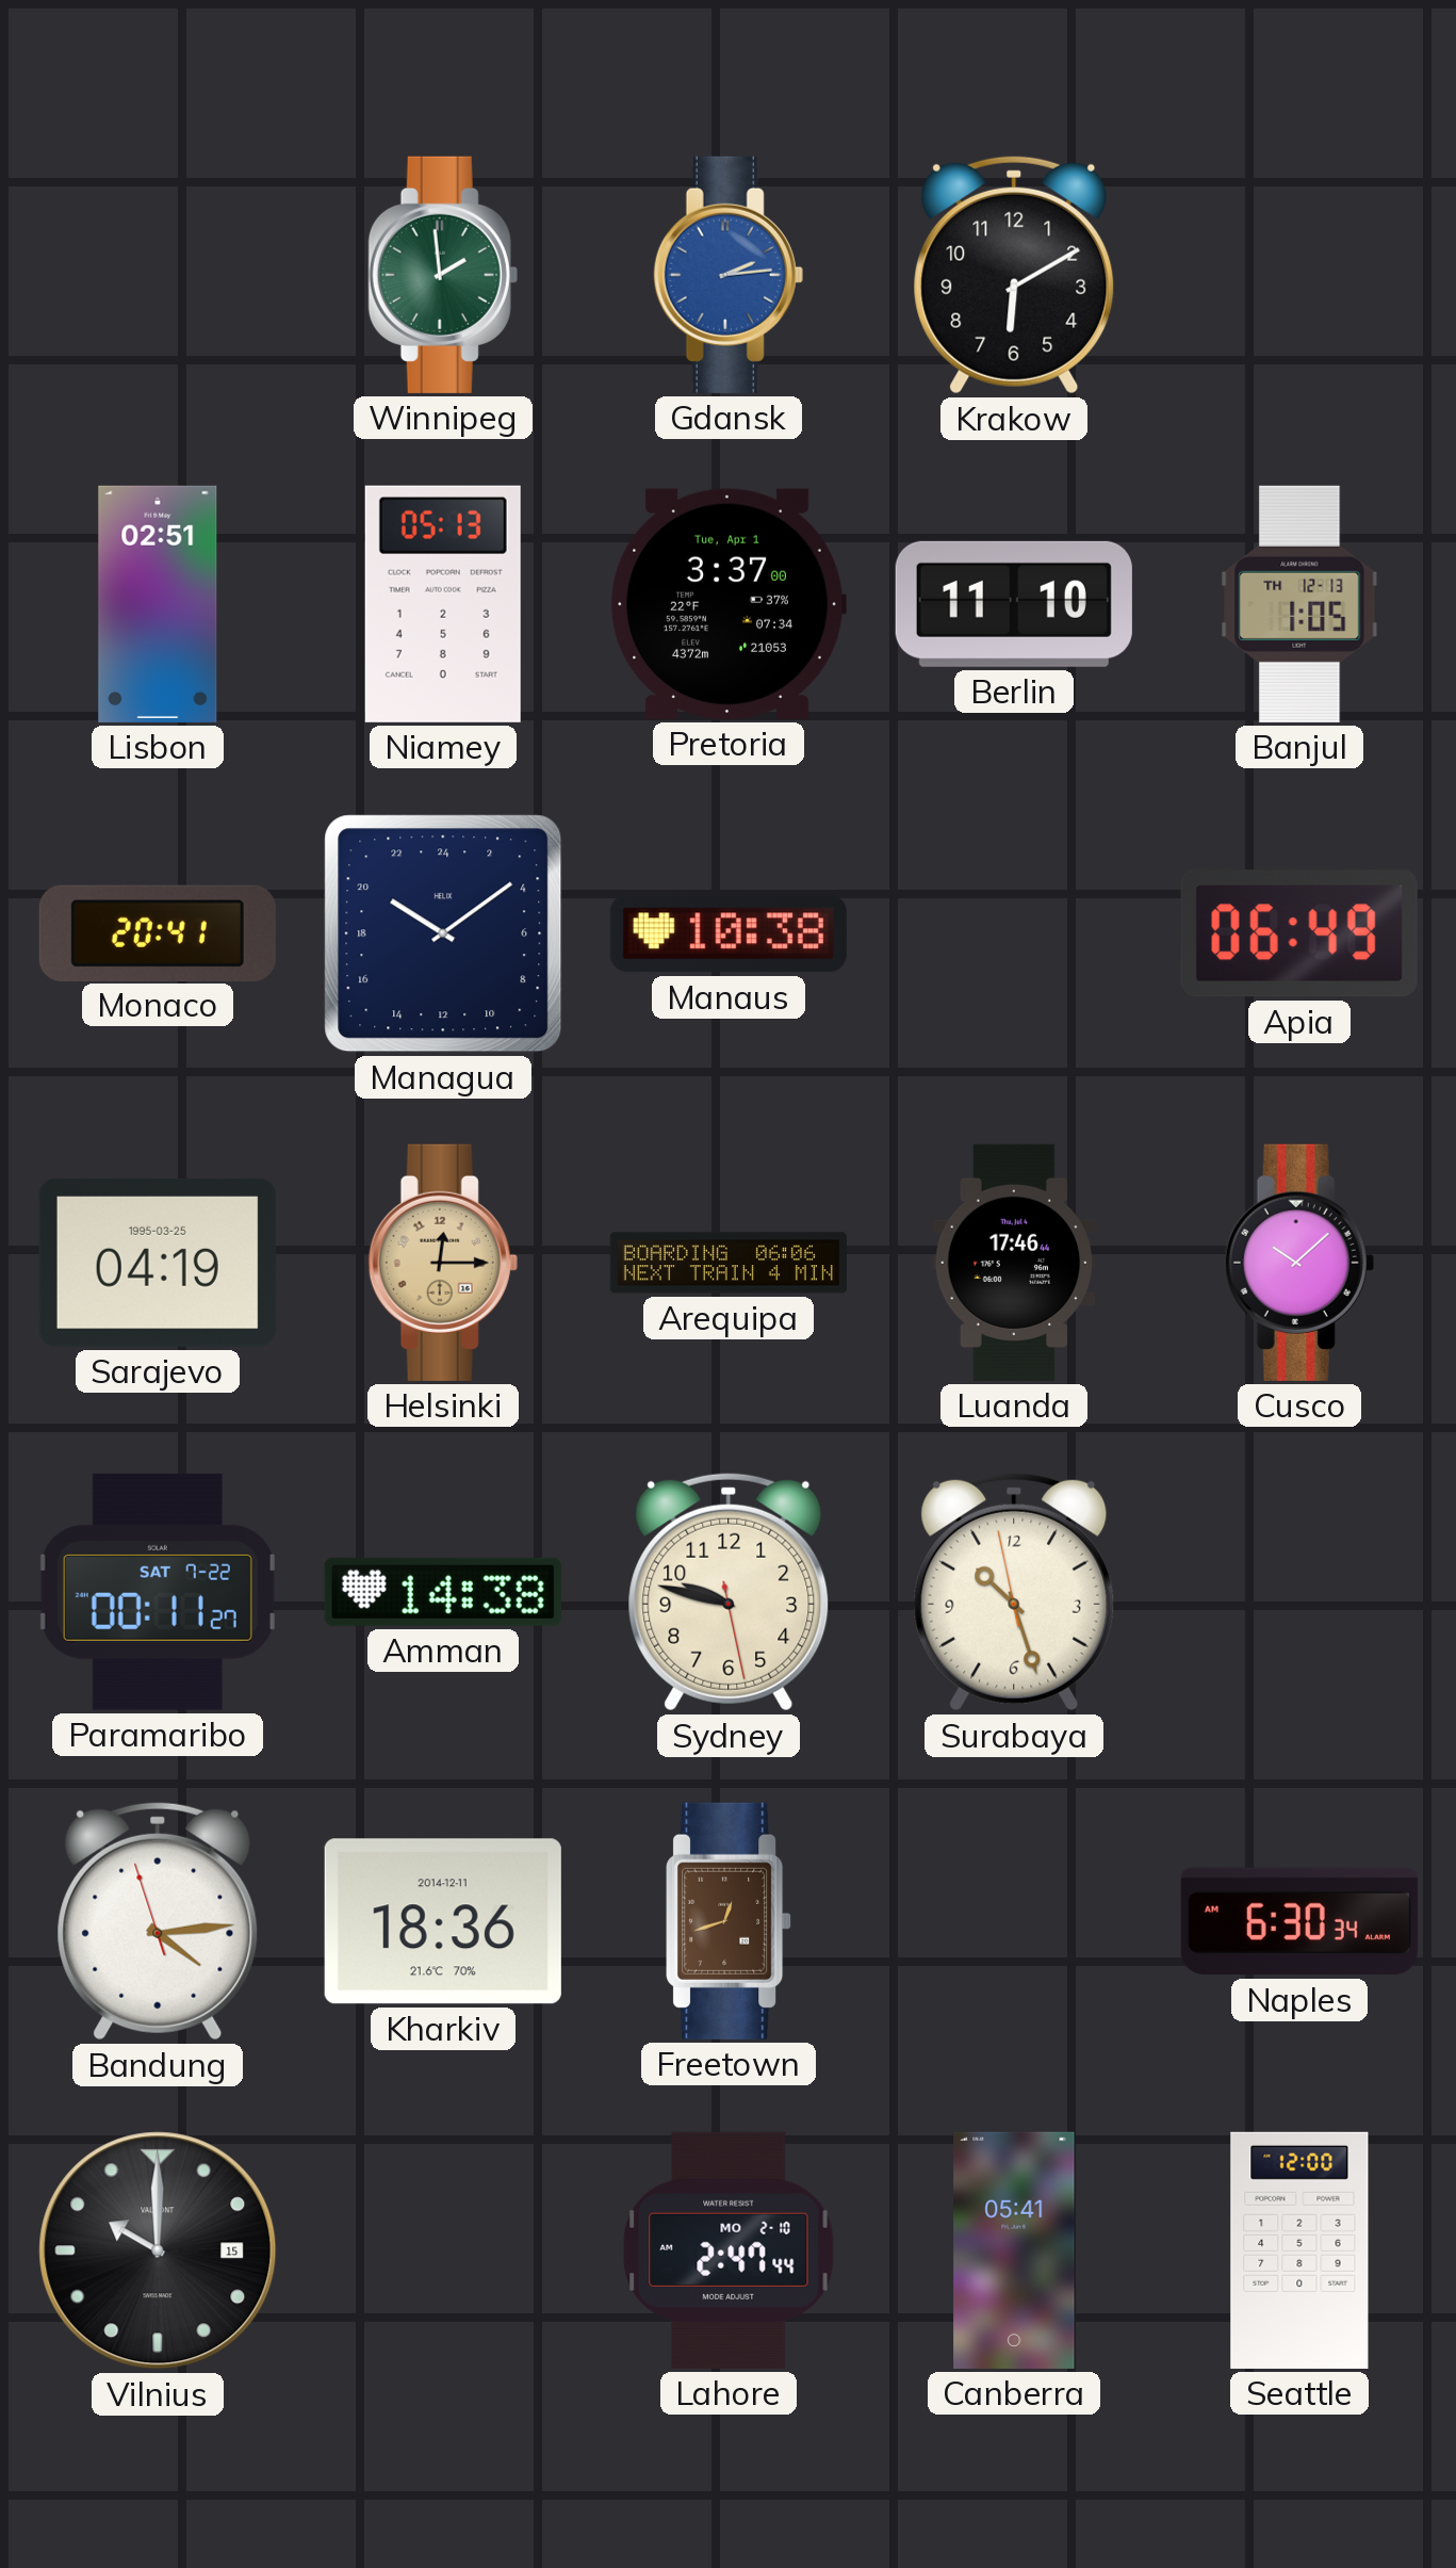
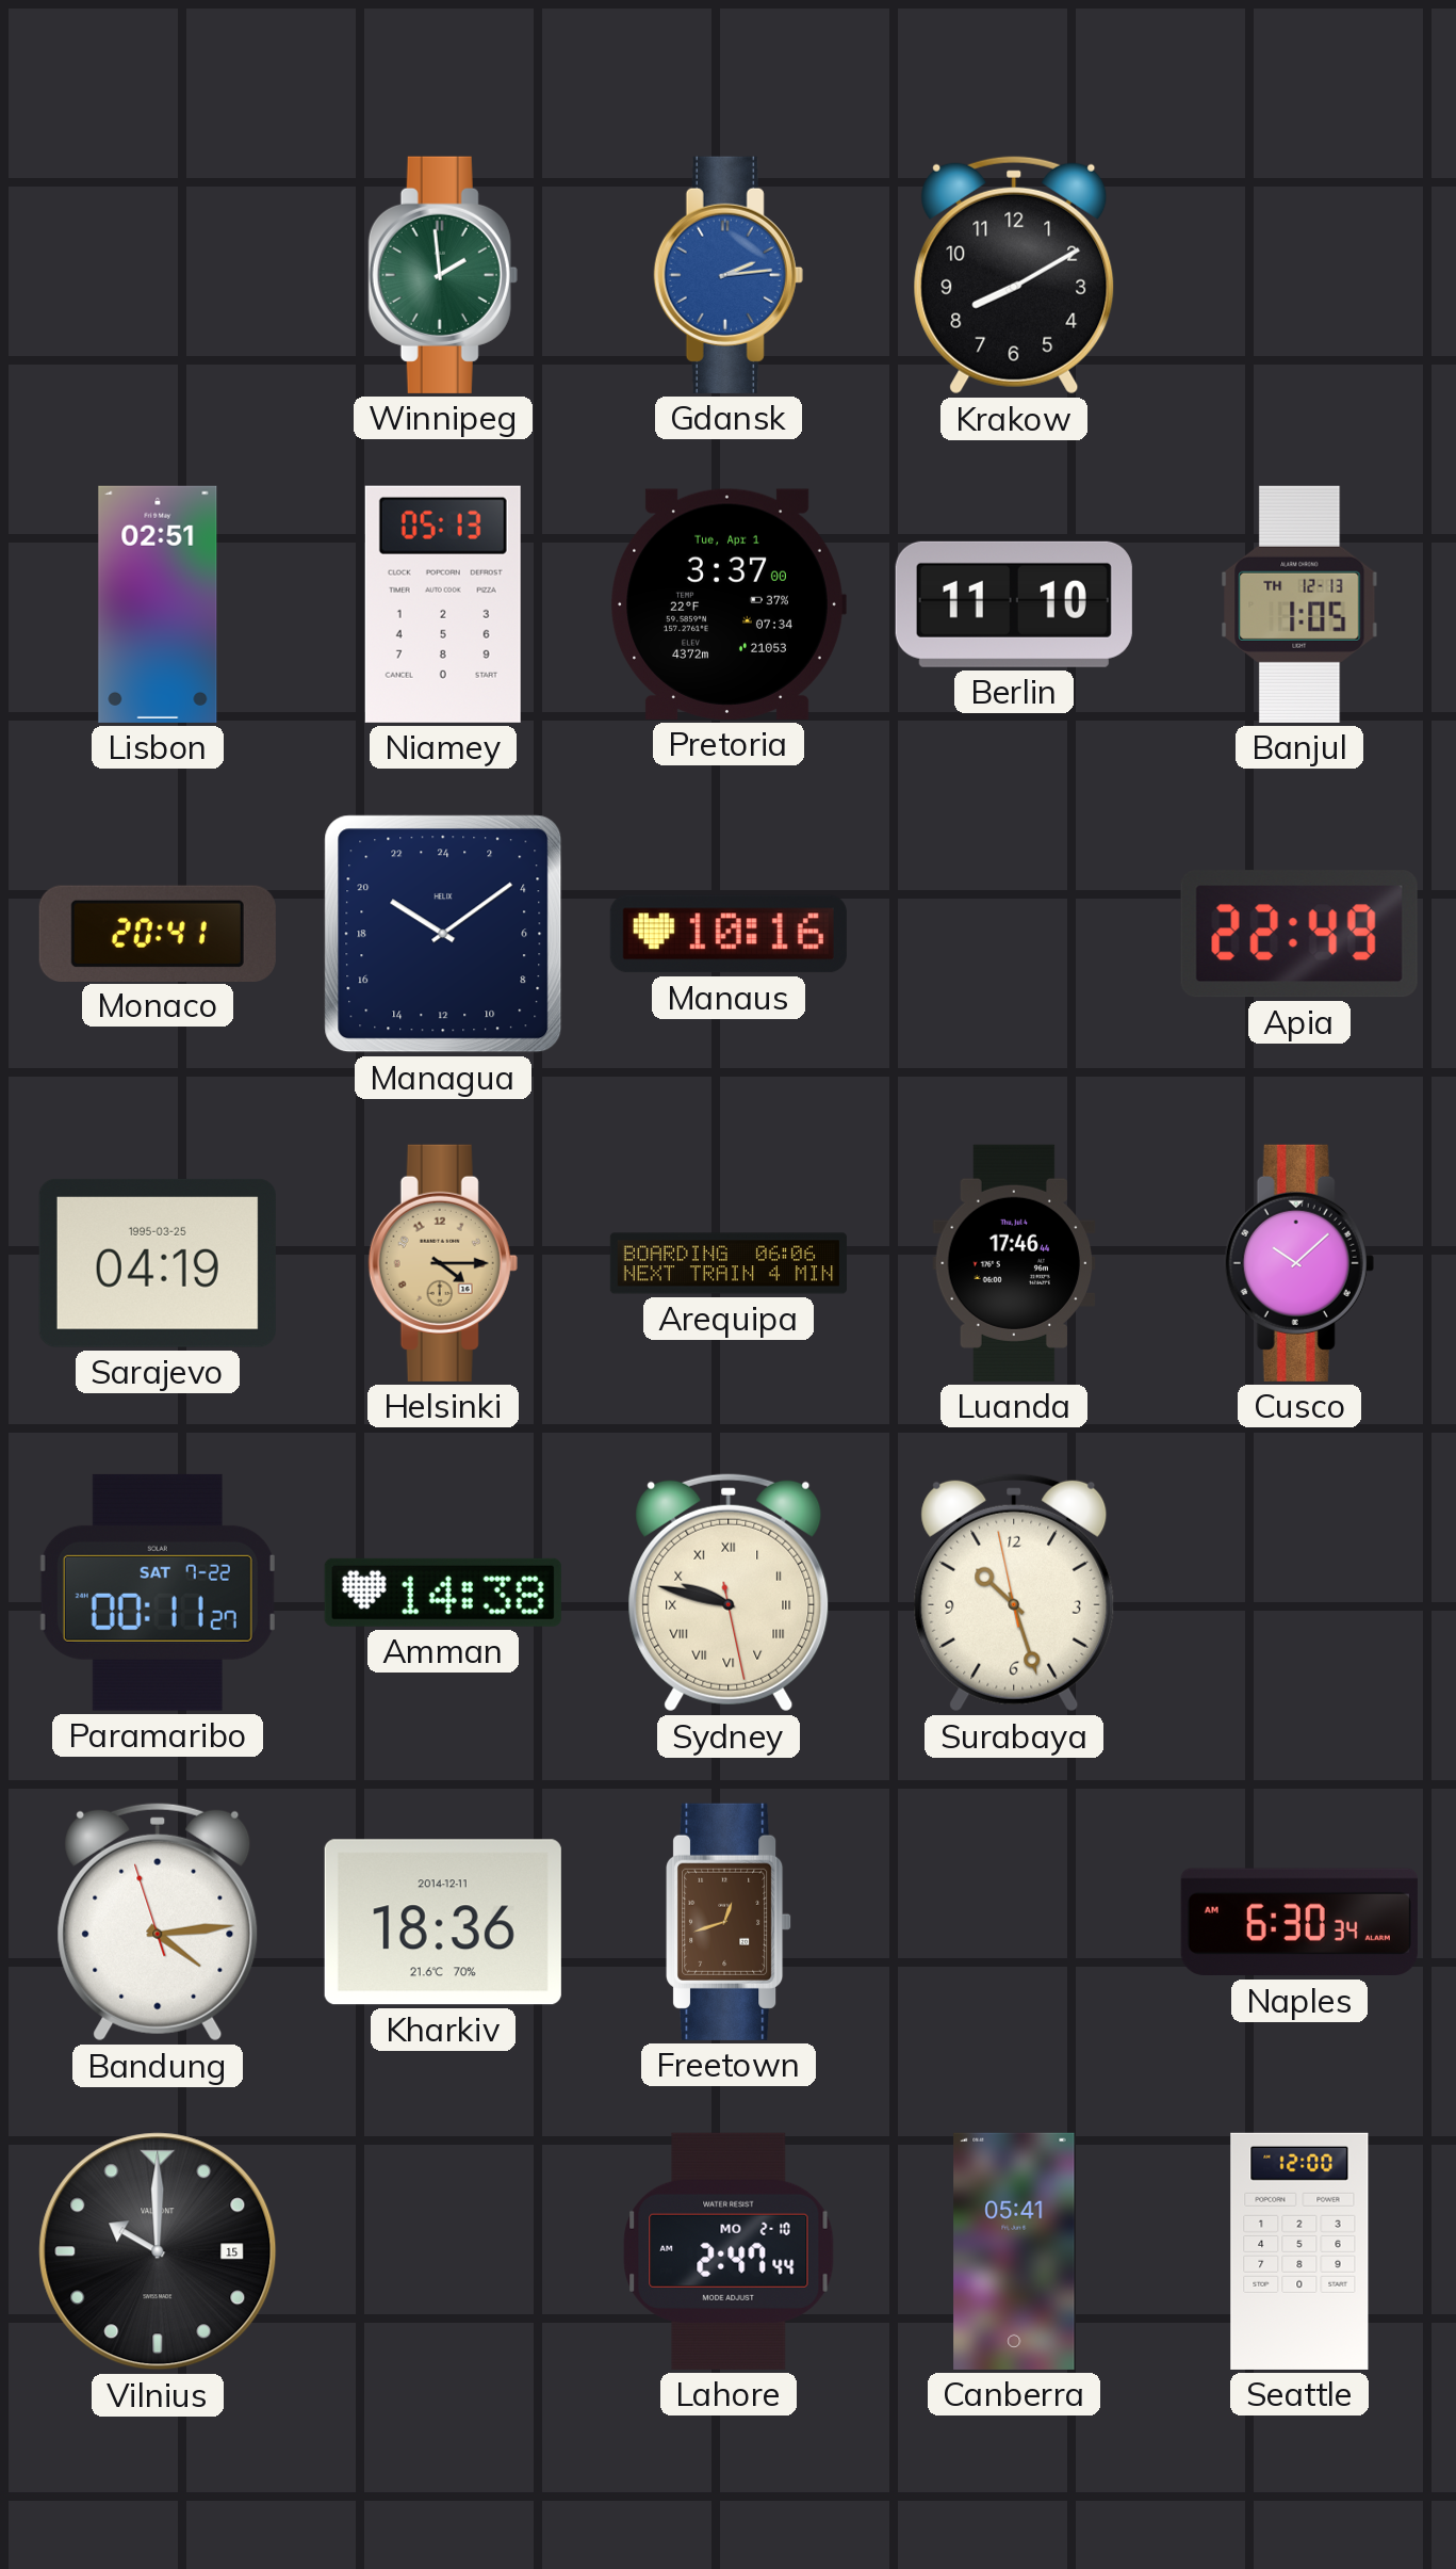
Krakow: 6:10 -> 8:10 (1014, 275)
Manaus: 10:38 -> 10:16 (729, 934)
Apia: 06:49 -> 22:49 (1299, 934)
Helsinki: 12:15 -> 4:15 (443, 1263)
Sydney numerals: Arabic -> Roman (729, 1593)
